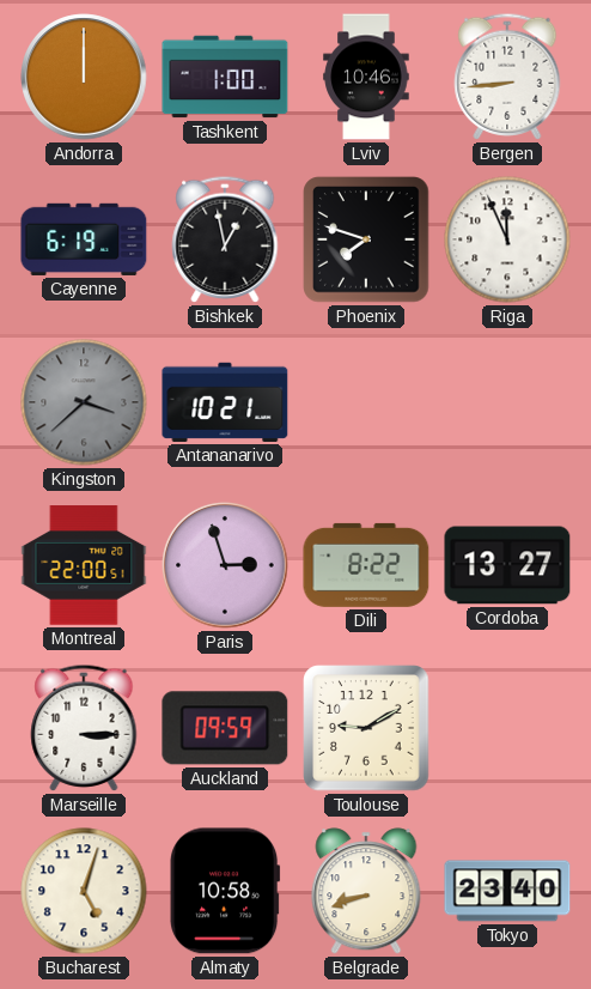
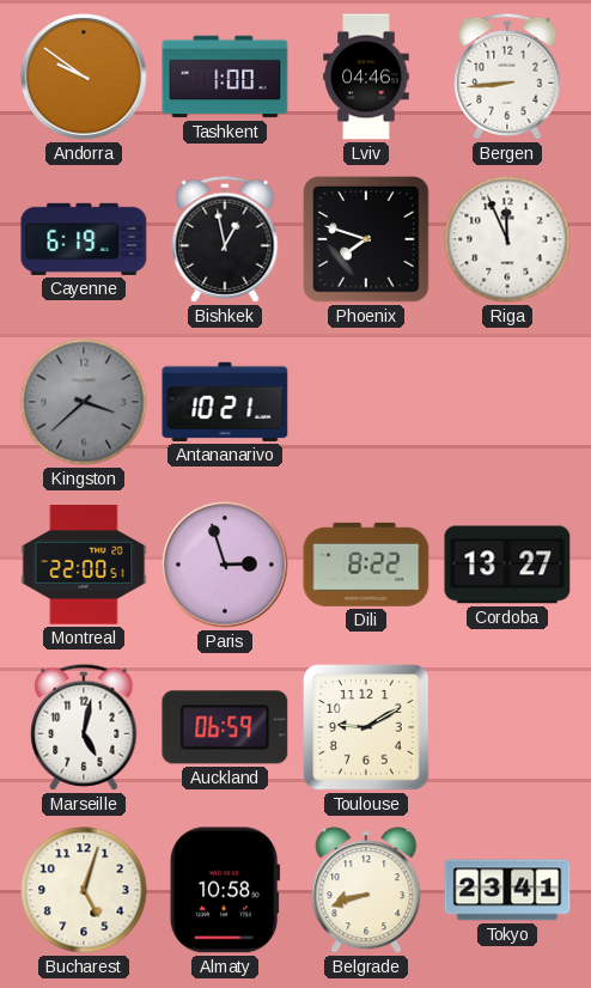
Andorra: 12:00 -> 9:51 (84, 77)
Lviv: 10:46 -> 04:46 (366, 77)
Marseille: 3:15 -> 5:02 (84, 727)
Auckland: 09:59 -> 06:59 (225, 727)
Tokyo: 23:40 -> 23:41 (507, 890)
